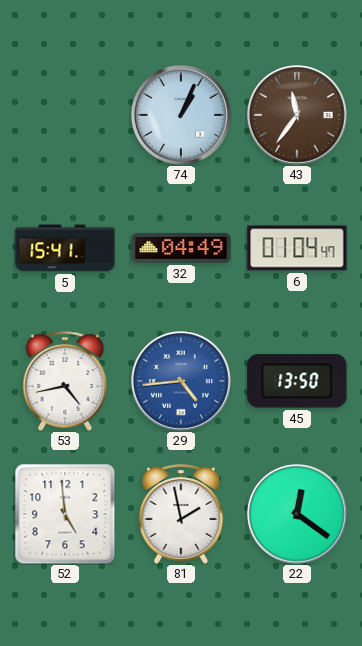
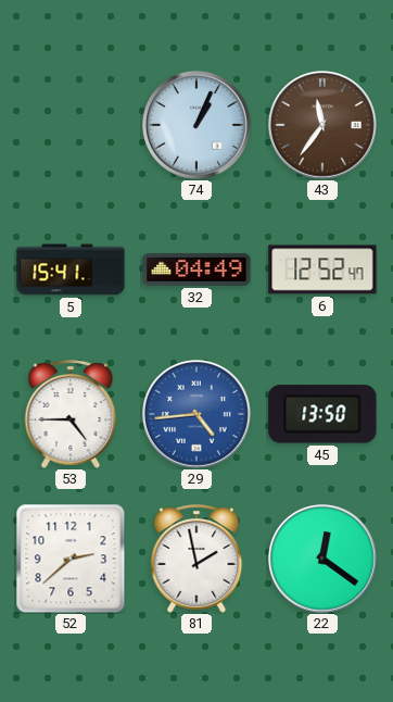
6: 01:04 -> 12:52 (322, 269)
53: 4:43 -> 4:45 (71, 414)
52: 4:59 -> 2:38 (71, 559)
